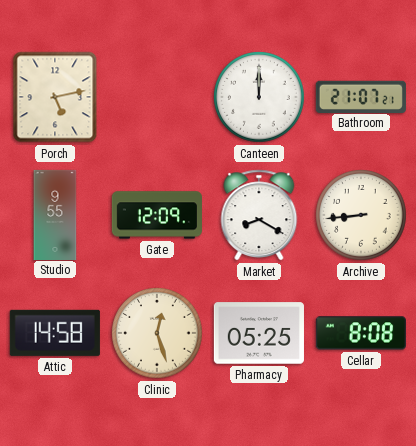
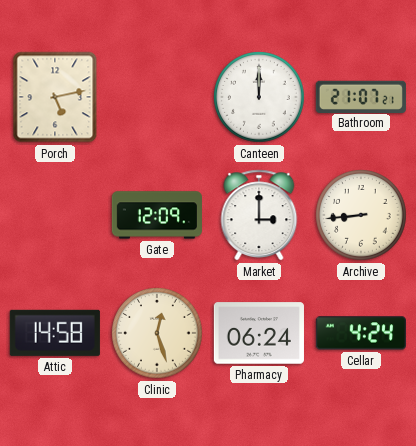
Studio: 9:55 -> none (55, 214)
Market: 8:20 -> 3:00 (259, 215)
Pharmacy: 05:25 -> 06:24 (259, 333)
Cellar: 8:08 -> 4:24 (361, 333)
